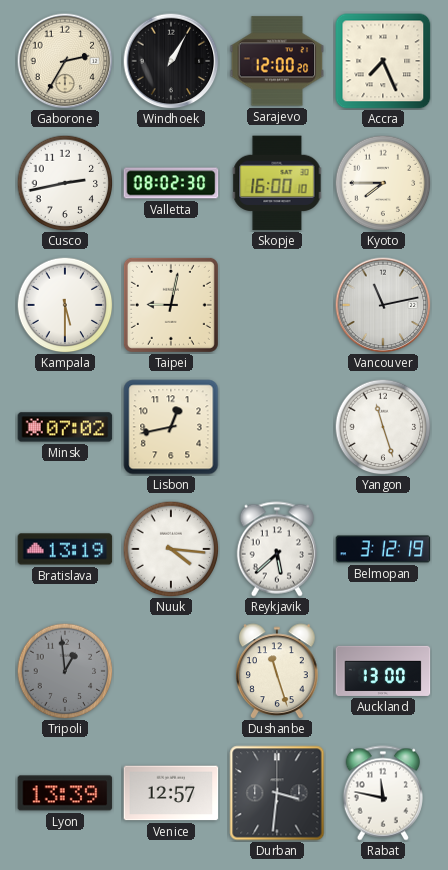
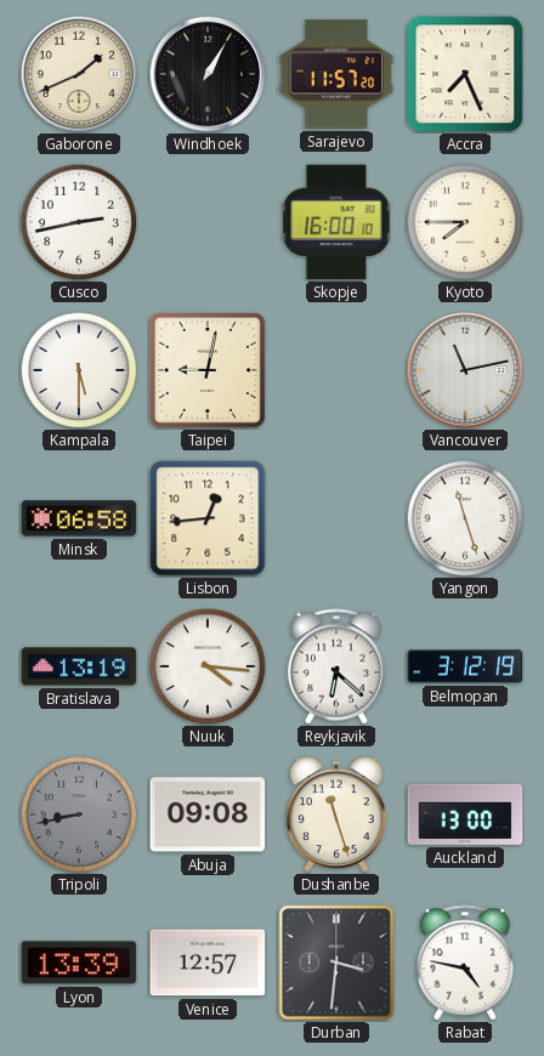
Gaborone: 2:35 -> 1:41 (79, 74)
Sarajevo: 12:00 -> 11:57 (336, 74)
Valletta: 08:02 -> none (171, 183)
Minsk: 07:02 -> 06:58 (79, 518)
Lisbon: 12:43 -> 12:44 (208, 518)
Reykjavik: 5:38 -> 6:22 (336, 666)
Tripoli: 12:59 -> 8:43 (79, 814)
Abuja: none -> 09:08 (208, 814)
Rabat: 11:47 -> 4:47 (465, 963)
